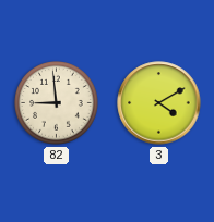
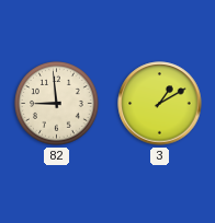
3: 4:10 -> 1:10 (160, 104)
